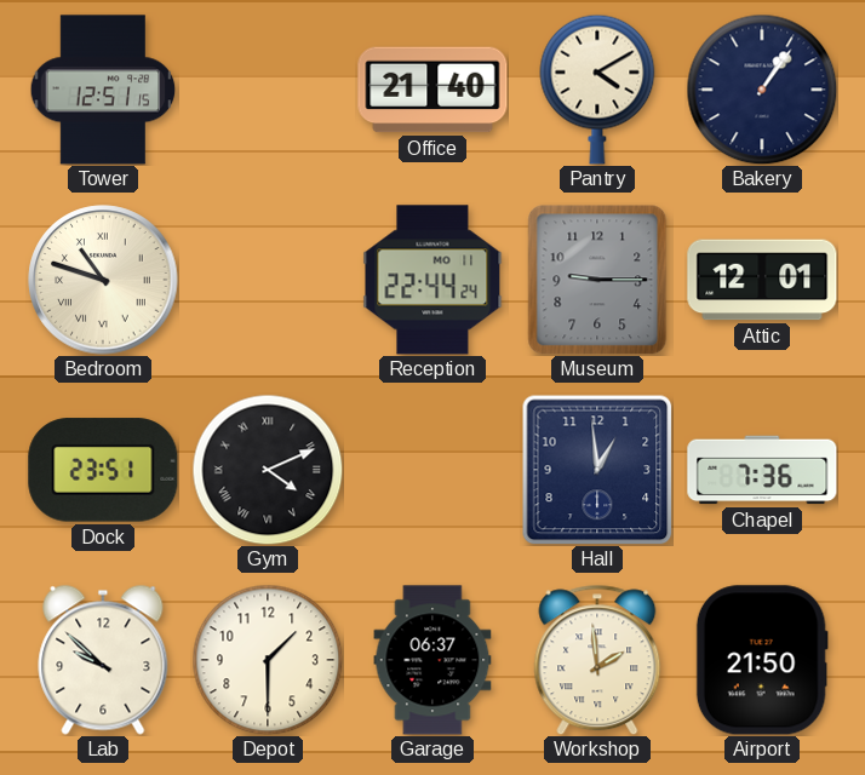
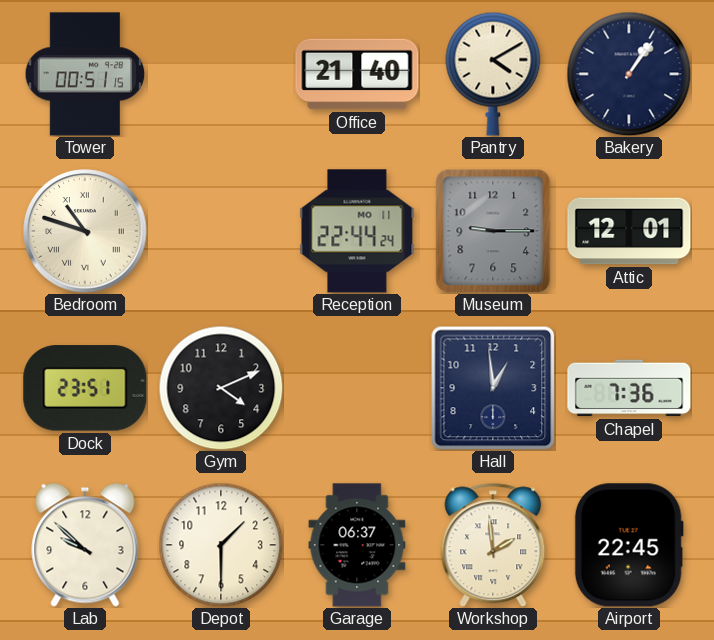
Tower: 12:51 -> 00:51 (85, 74)
Gym numerals: Roman -> Arabic (221, 388)
Airport: 21:50 -> 22:45 (629, 545)
